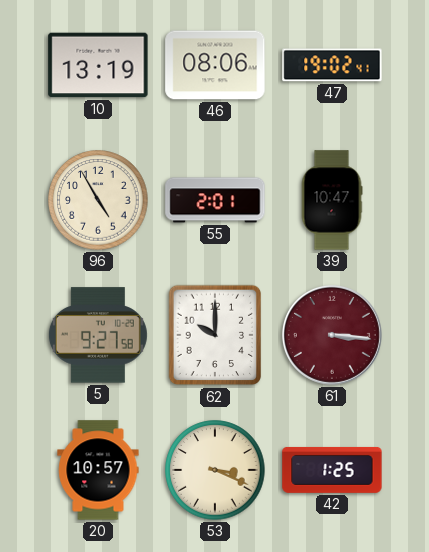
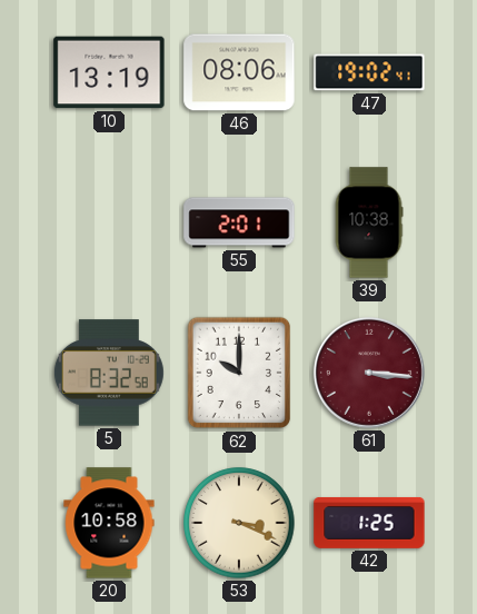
96: 4:55 -> none (98, 200)
39: 10:47 -> 10:38 (369, 222)
5: 9:27 -> 8:32 (109, 373)
20: 10:57 -> 10:58 (109, 523)
